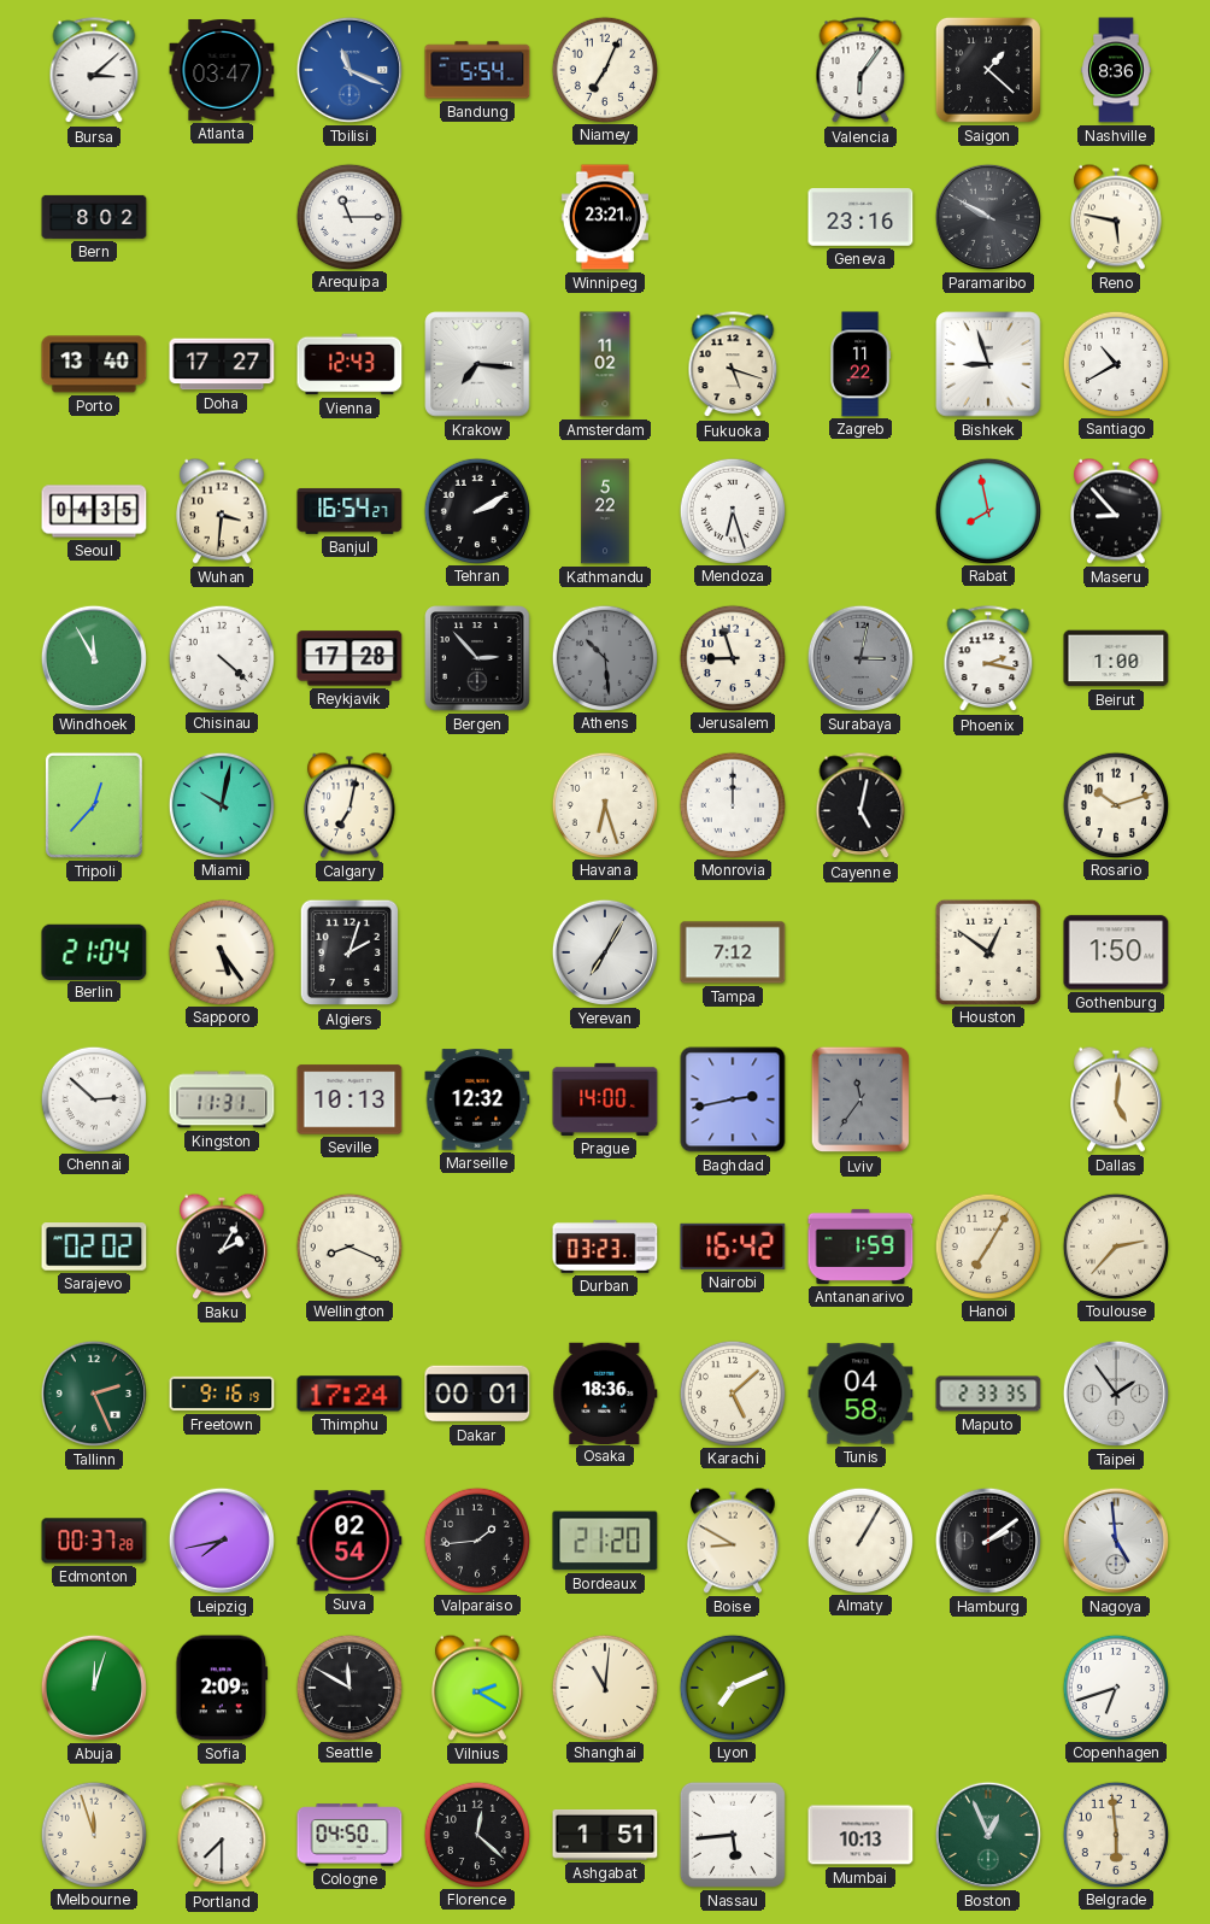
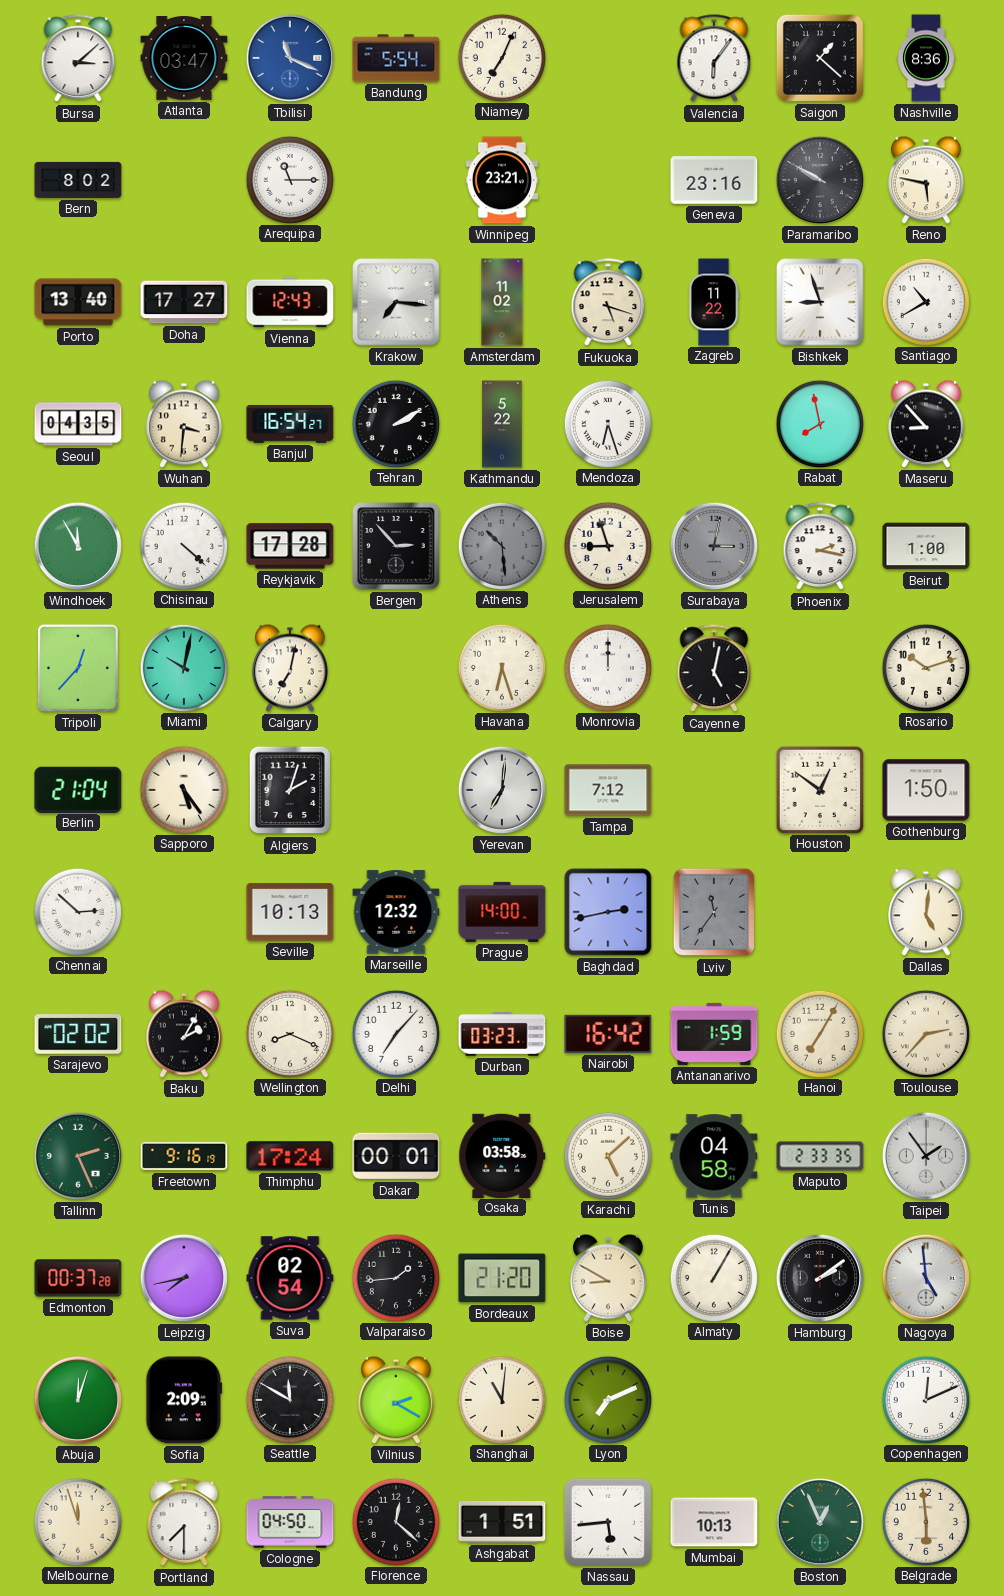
Yerevan: 7:05 -> 7:01 (502, 790)
Kingston: 11:31 -> none (222, 1099)
Delhi: none -> 7:07 (395, 1033)
Osaka: 18:36 -> 03:58 (502, 1155)
Copenhagen: 6:42 -> 12:11 (925, 1399)
